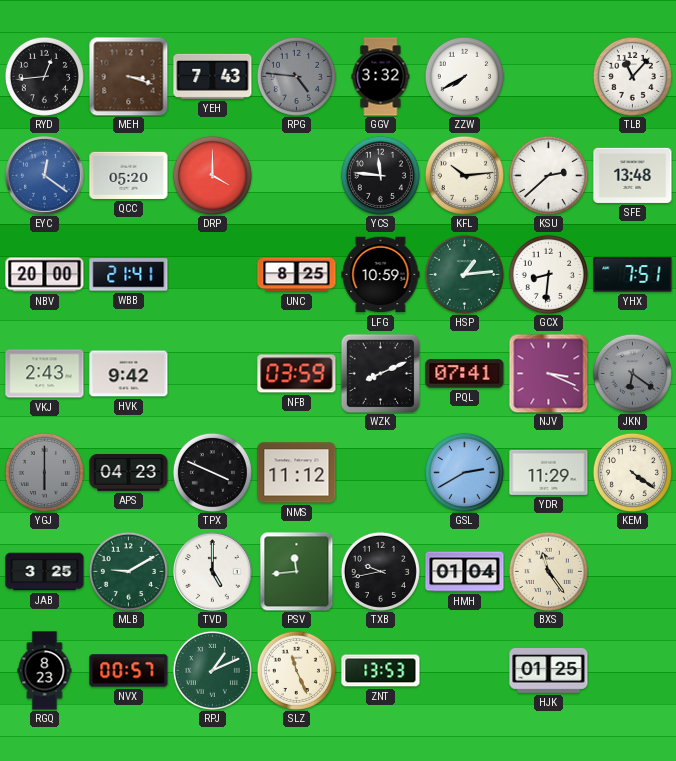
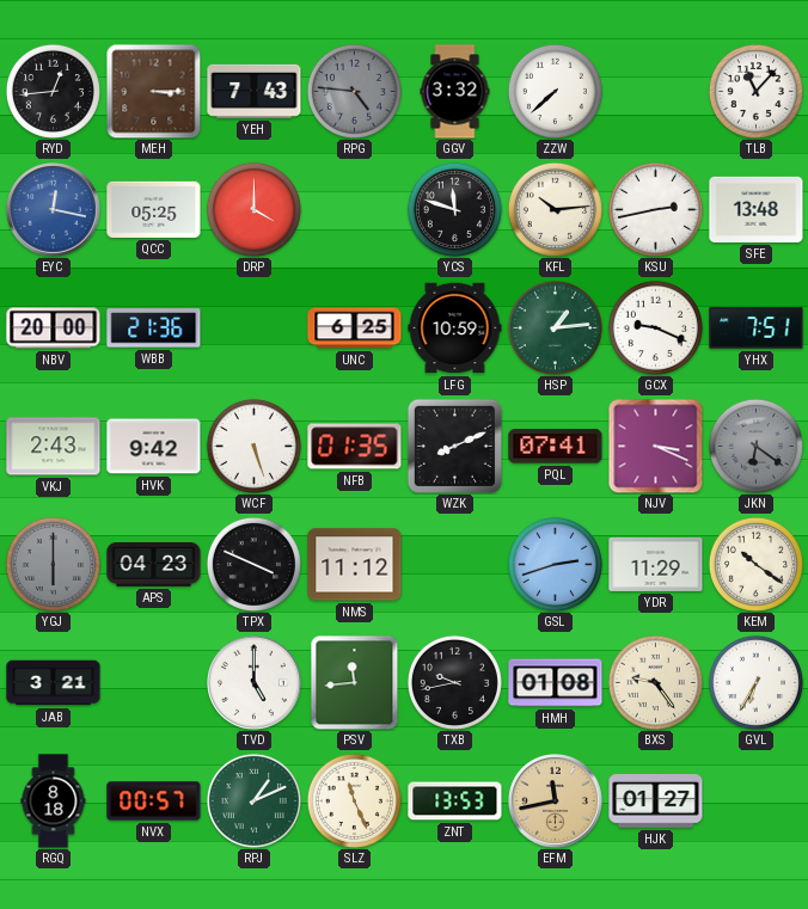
MEH: 3:18 -> 3:15 (153, 91)
ZZW: 7:40 -> 7:38 (555, 91)
EYC: 12:21 -> 12:17 (54, 210)
QCC: 05:20 -> 05:25 (154, 209)
YCS: 11:46 -> 11:48 (454, 209)
KSU: 2:38 -> 2:43 (655, 209)
WBB: 21:41 -> 21:36 (154, 328)
UNC: 8:25 -> 6:25 (355, 328)
GCX: 8:31 -> 9:19 (655, 327)
WCF: none -> 5:27 (253, 446)
NFB: 03:59 -> 01:35 (355, 447)
GSL: 2:40 -> 2:42 (555, 564)
KEM: 4:21 -> 10:21 (755, 564)
JAB: 3:25 -> 3:21 (54, 683)
MLB: 9:10 -> none (128, 571)
HMH: 01:04 -> 01:08 (556, 683)
BXS: 11:24 -> 9:24 (655, 682)
GVL: none -> 6:35 (755, 682)
RGQ: 8:23 -> 8:18 (54, 801)
EFM: none -> 11:43 (556, 801)
HJK: 01:25 -> 01:27 (656, 801)
